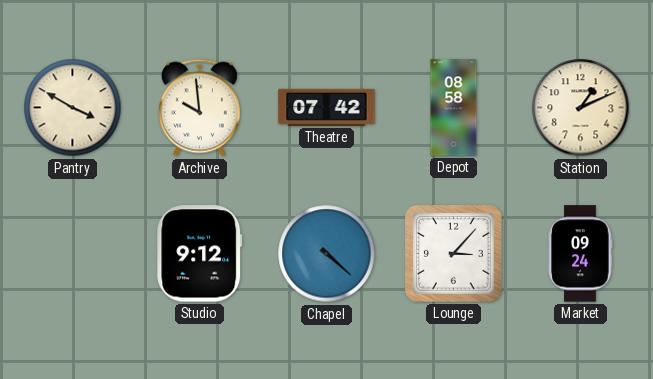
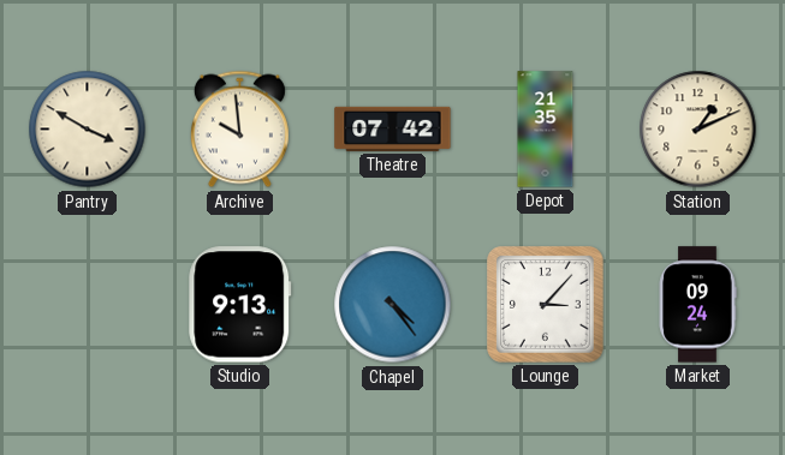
Depot: 08:58 -> 21:35 (546, 130)
Studio: 9:12 -> 9:13 (240, 305)
Chapel: 4:22 -> 4:24 (393, 305)
